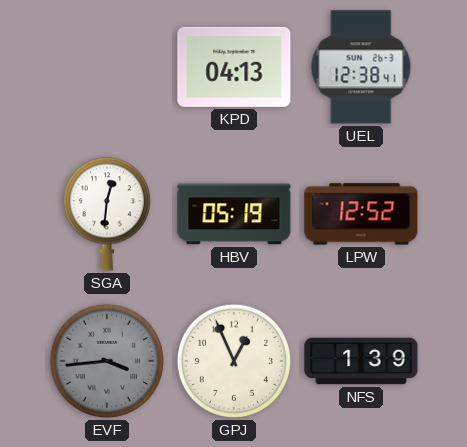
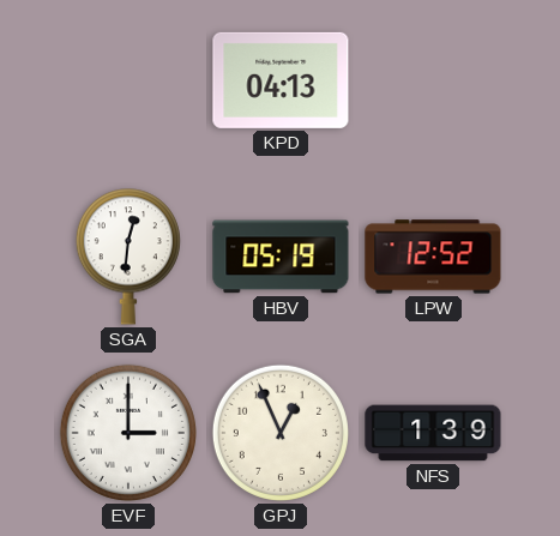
UEL: 12:38 -> none (361, 67)
EVF: 3:44 -> 3:00 (128, 433)
EVF dial: grey -> white (128, 433)
